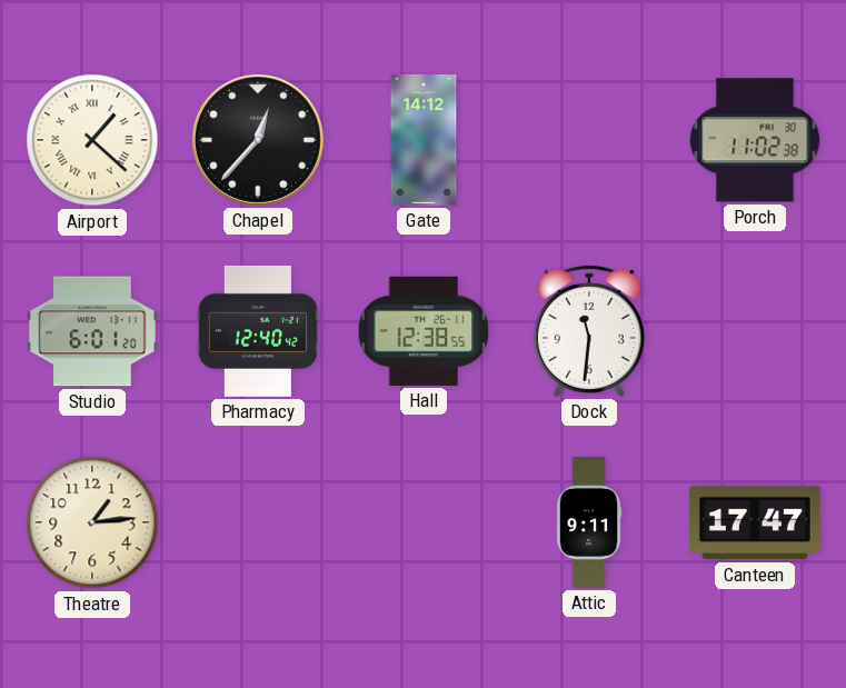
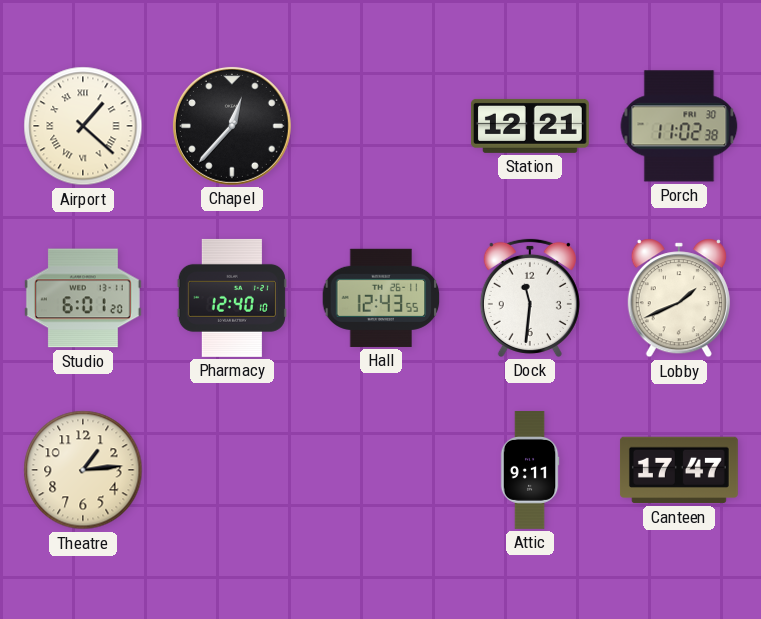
Gate: 14:12 -> none (424, 140)
Station: none -> 12:21 (530, 126)
Pharmacy: 12:40:42 -> 12:40:10 (232, 298)
Hall: 12:38 -> 12:43 (381, 298)
Lobby: none -> 1:41 (679, 298)
